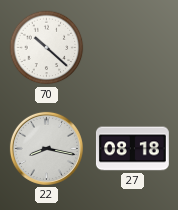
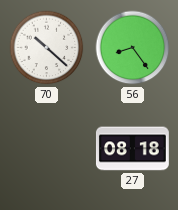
56: none -> 8:24 (133, 48)
22: 8:17 -> none (46, 148)
